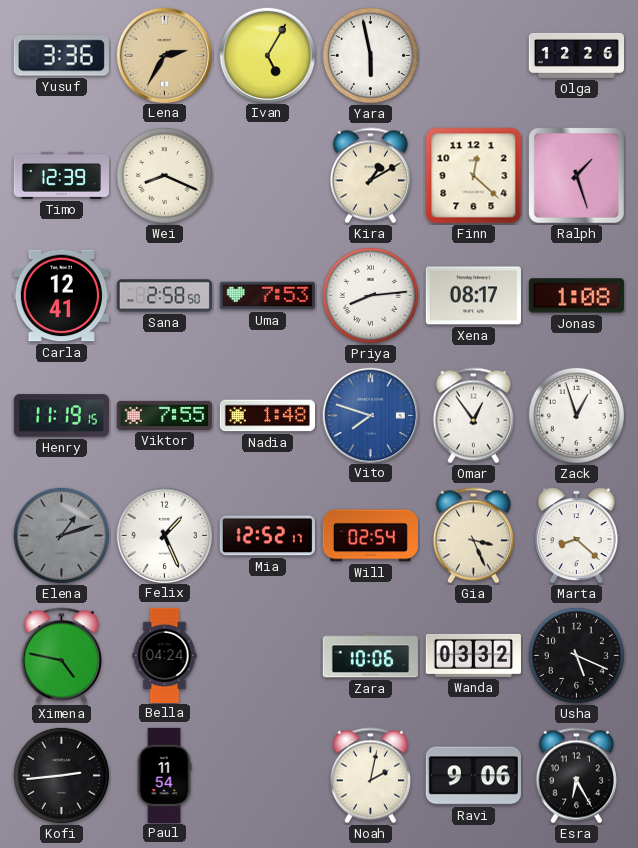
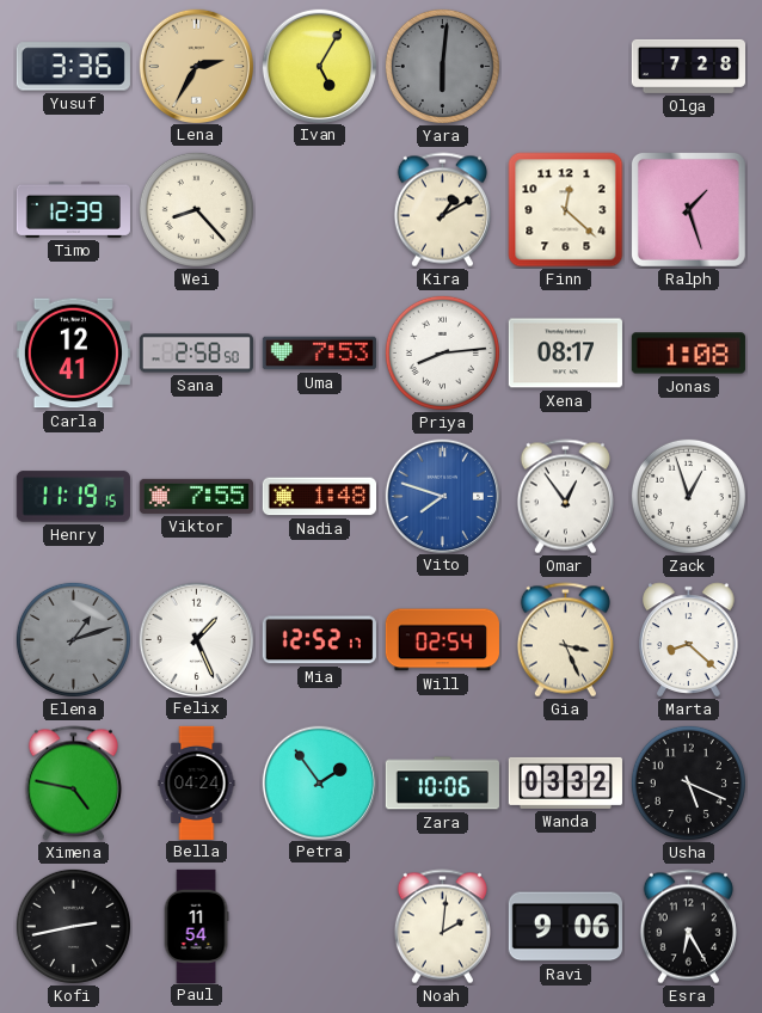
Yara: 5:58 -> 6:01 (442, 66)
Yara dial: white -> grey (442, 66)
Olga: 12:26 -> 7:28 (688, 66)
Wei: 8:19 -> 8:23 (196, 209)
Petra: none -> 1:54 (319, 782)
Kofi: 2:44 -> 2:43 (73, 926)
Noah: 2:02 -> 2:01 (442, 927)
